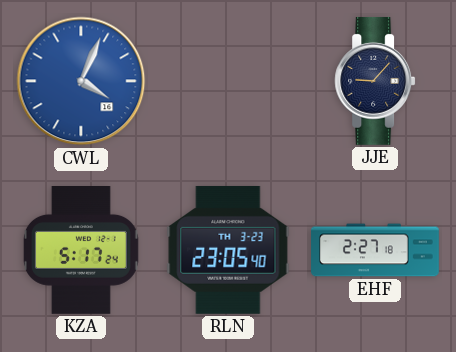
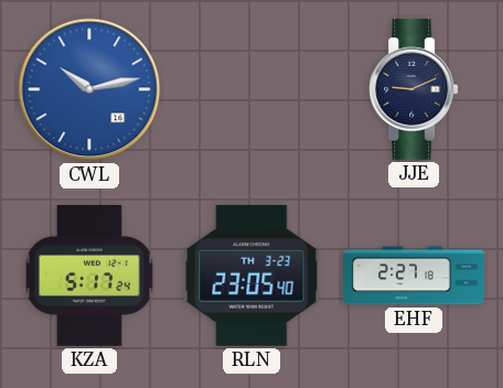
CWL: 4:04 -> 10:13 (89, 89)
JJE: 9:07 -> 9:11 (414, 89)
